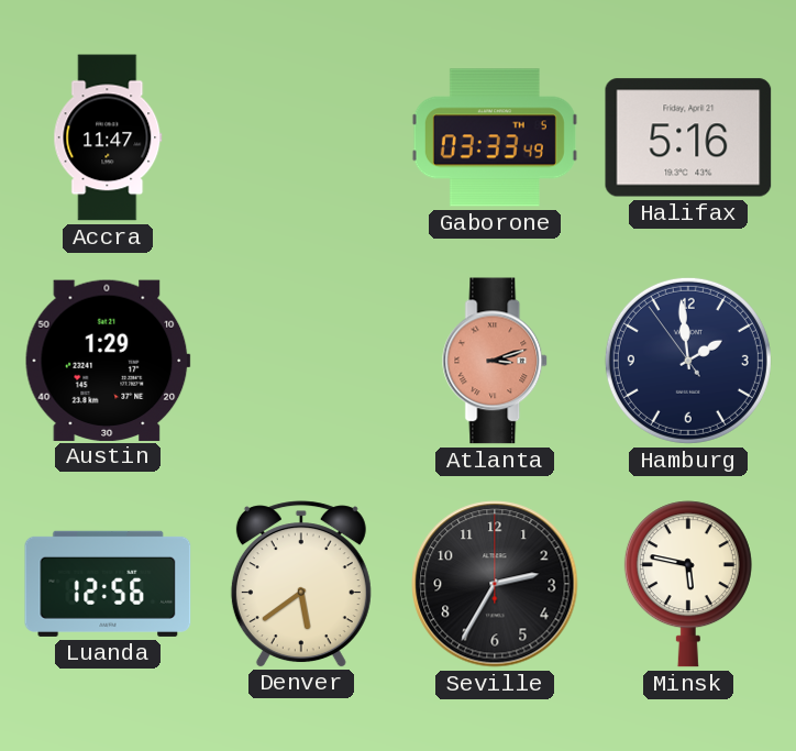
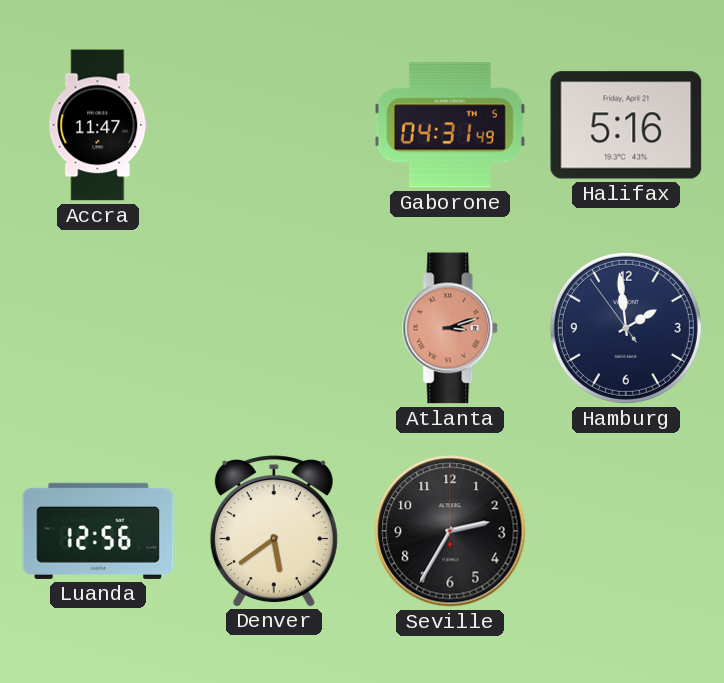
Gaborone: 03:33 -> 04:31 (450, 125)
Austin: 1:29 -> none (108, 360)
Minsk: 5:47 -> none (688, 584)
